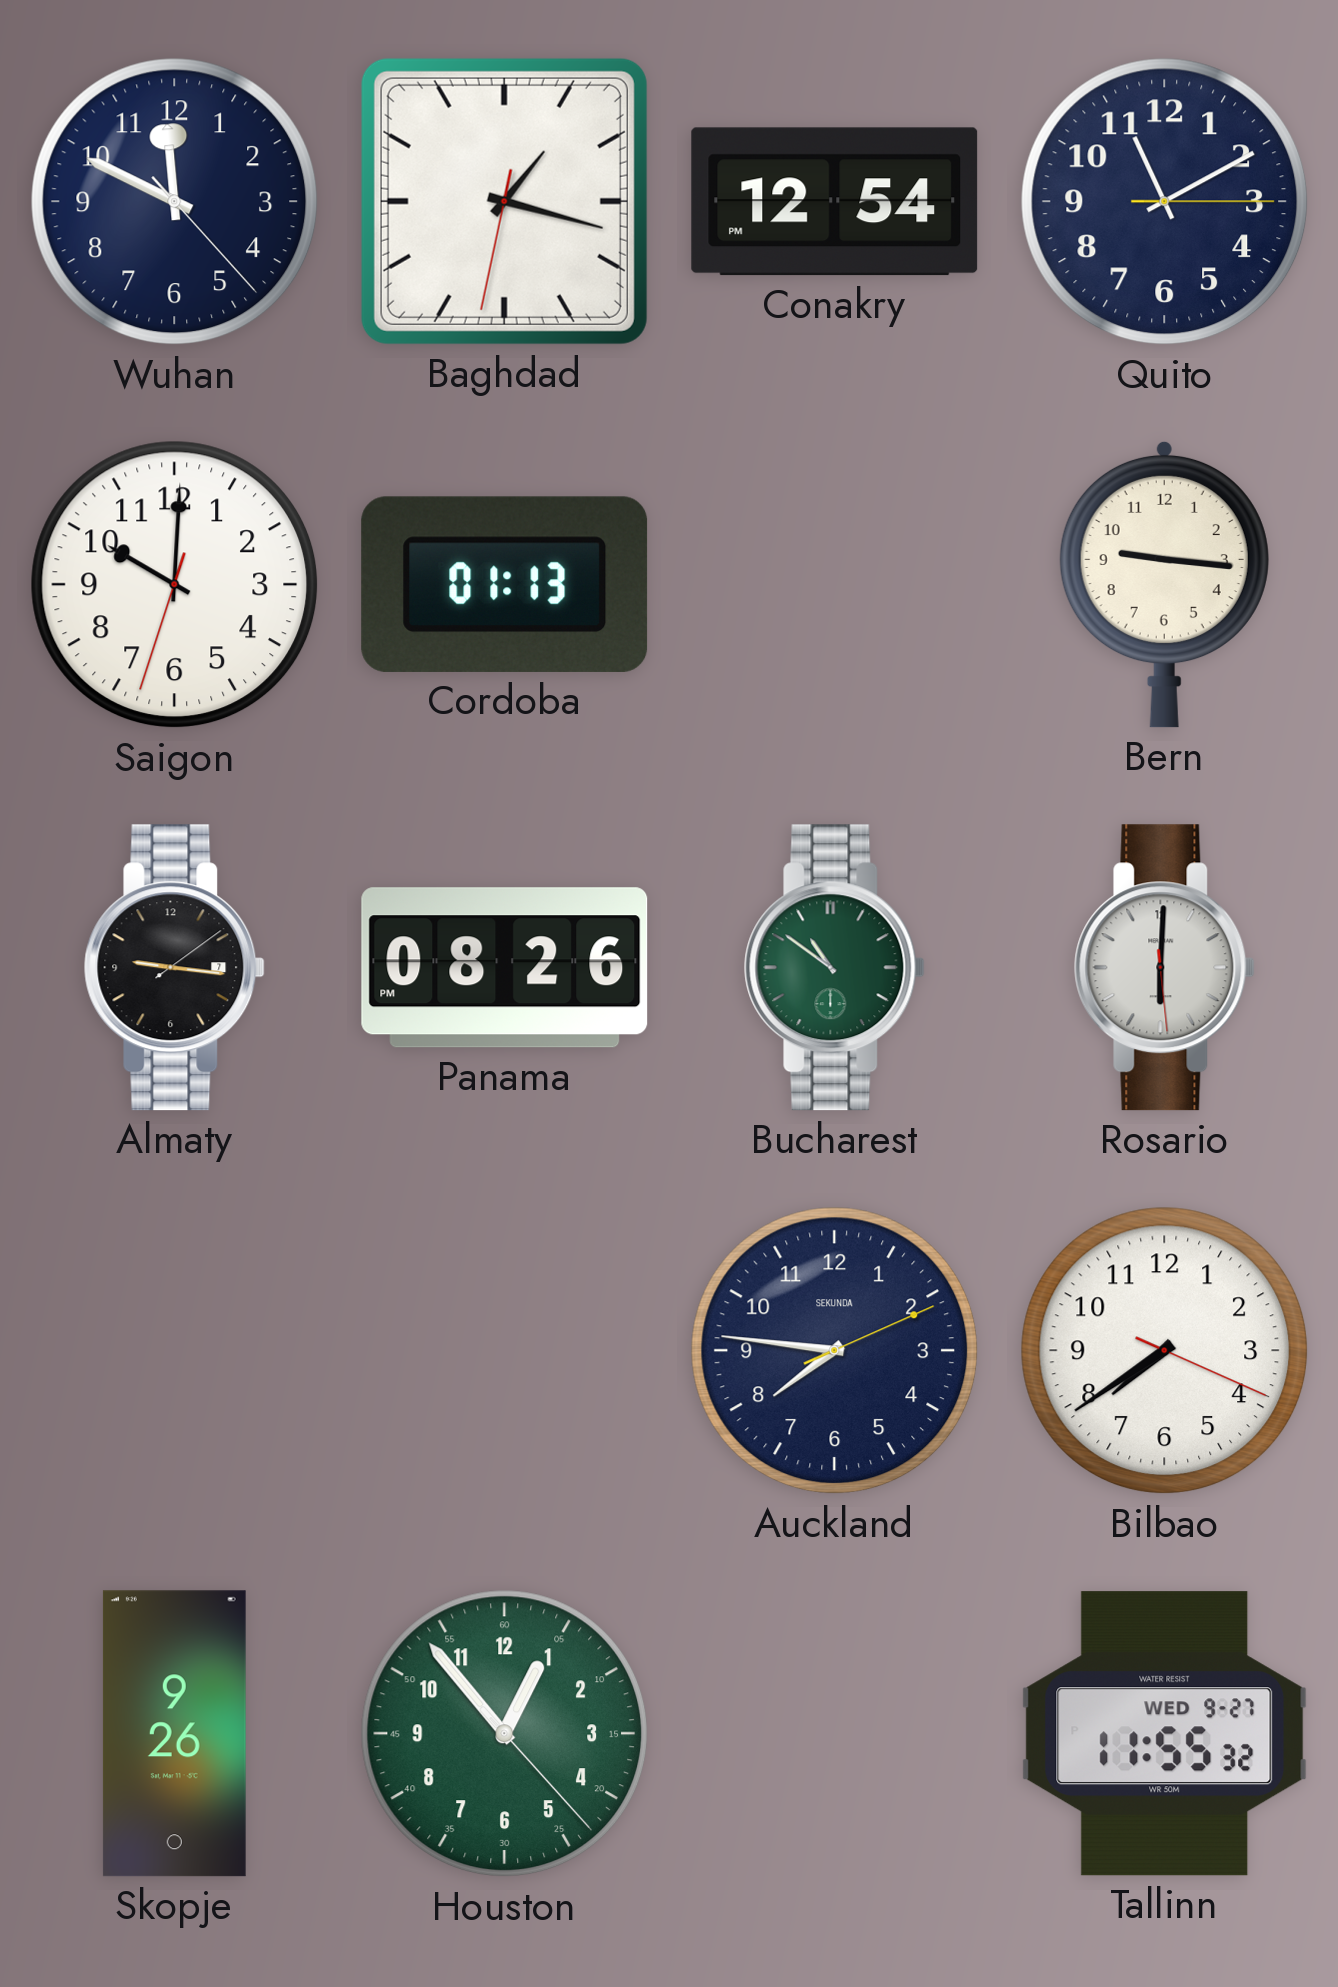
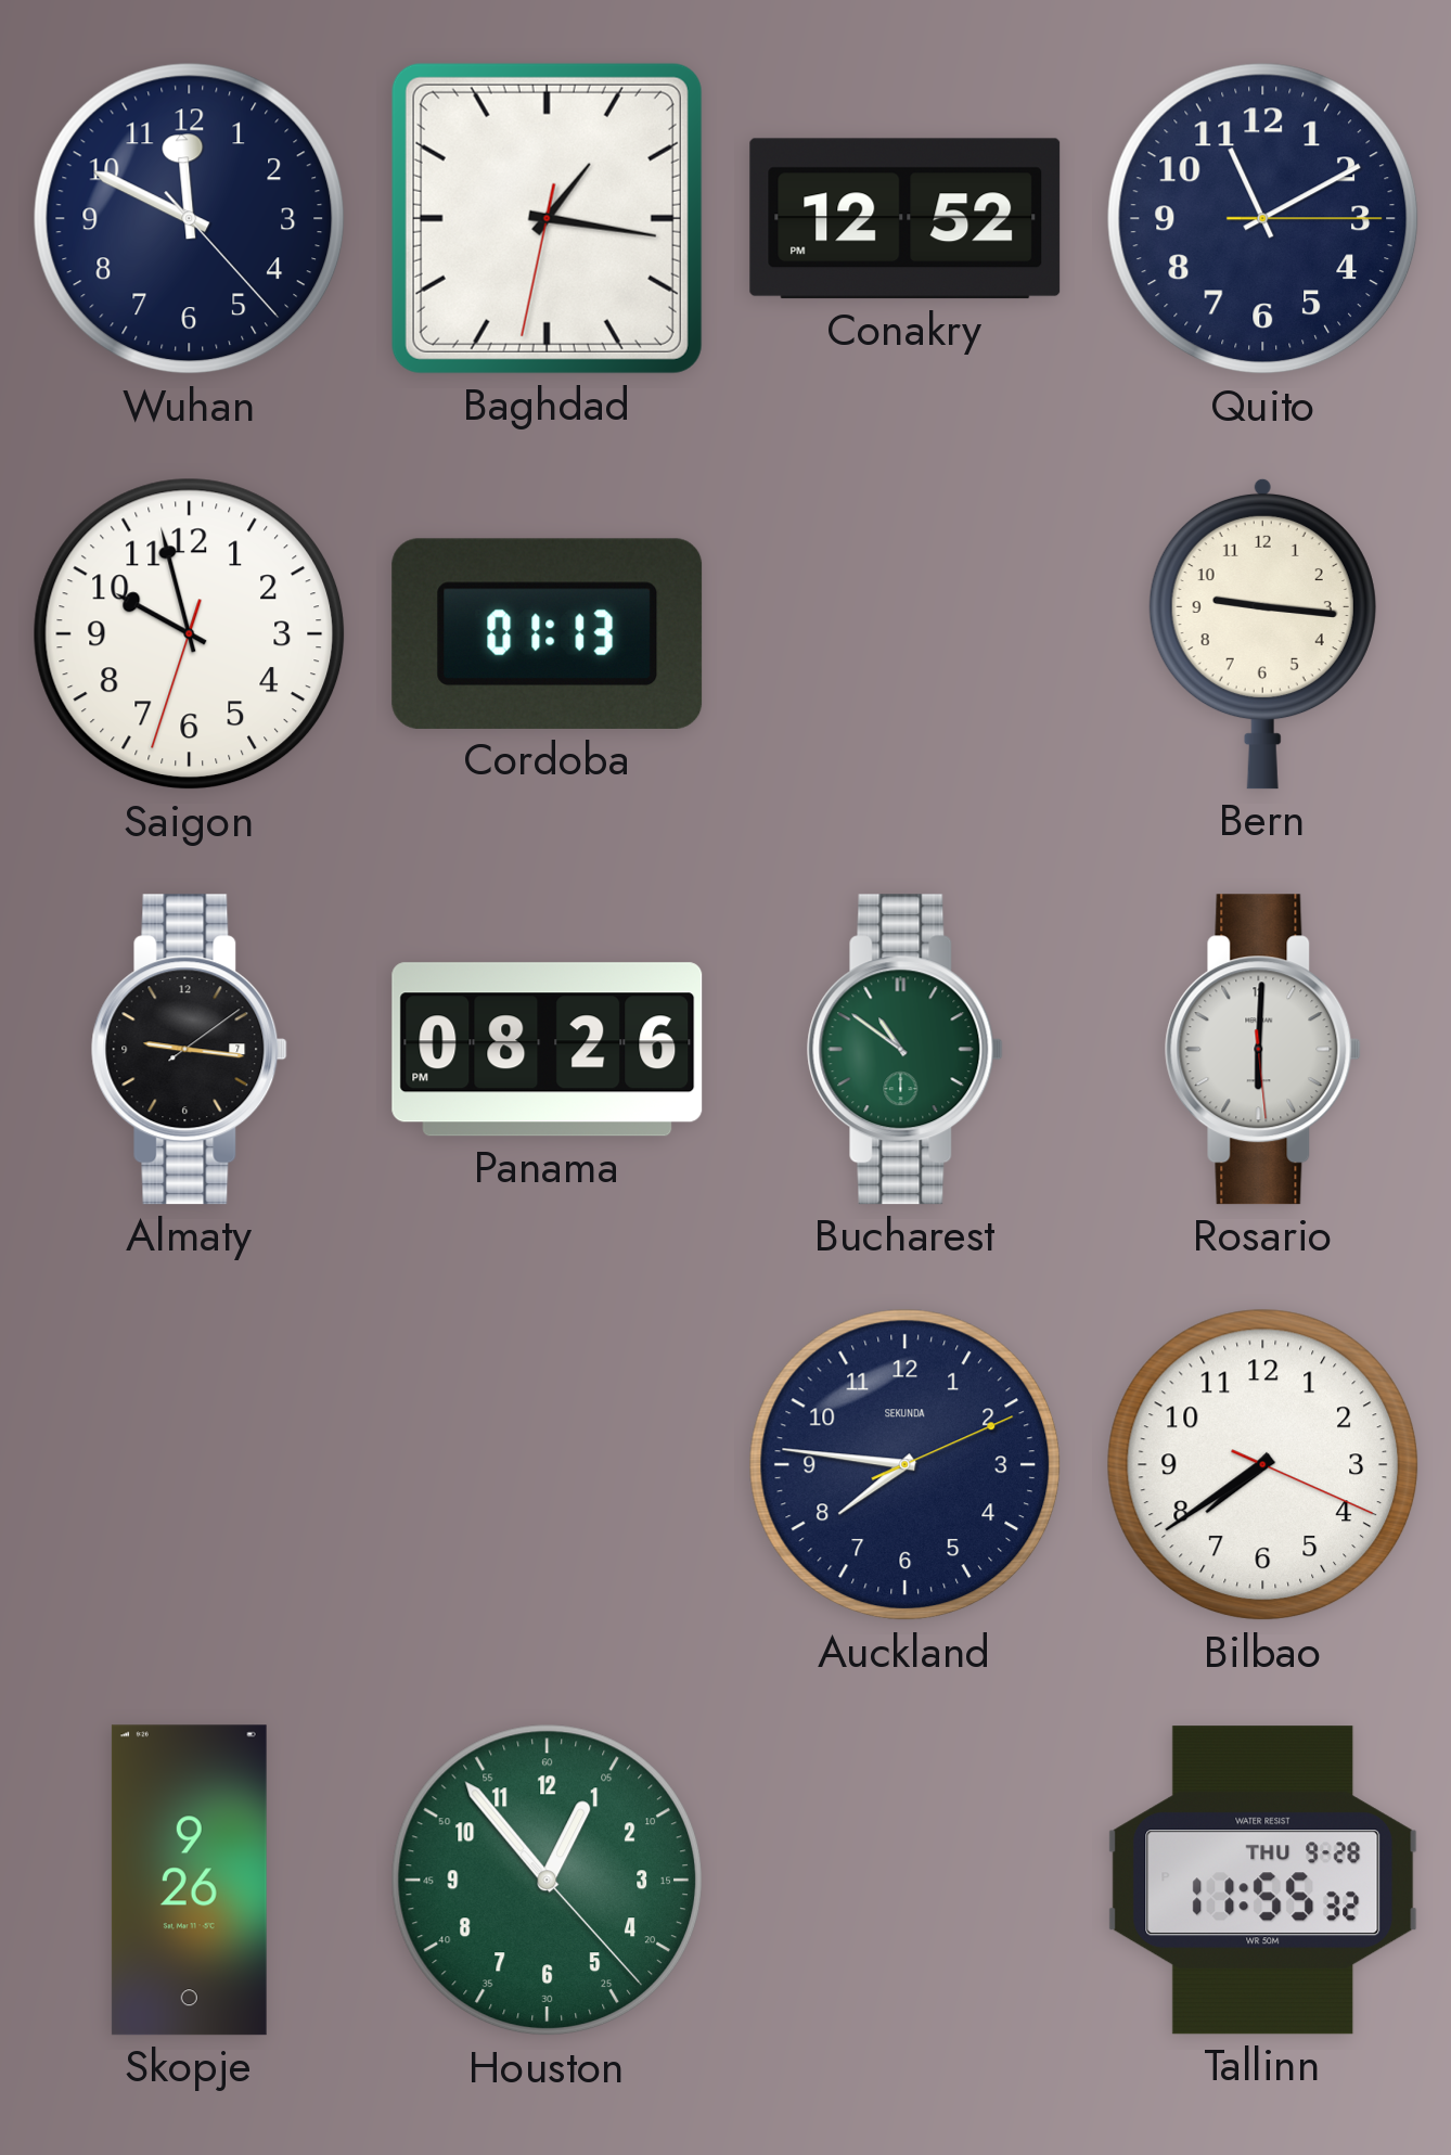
Baghdad: 1:17 -> 1:16 (547, 218)
Conakry: 12:54 -> 12:52 (906, 219)
Saigon: 10:00 -> 9:57 (190, 634)
Tallinn date: WED 9-27 -> THU 9-28 (1263, 1881)
